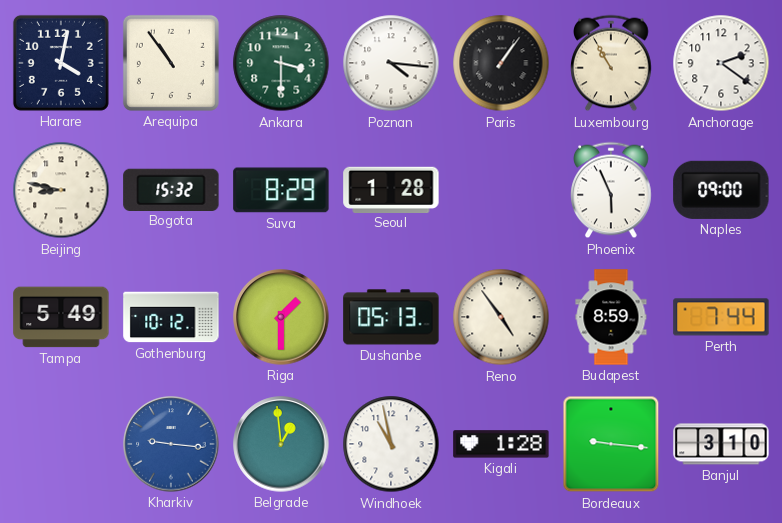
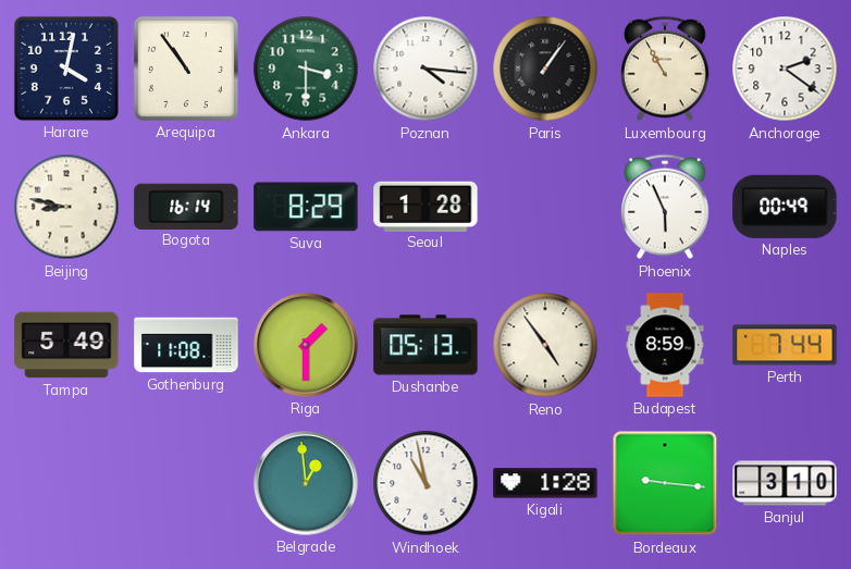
Bogota: 15:32 -> 16:14 (186, 206)
Naples: 09:00 -> 00:49 (785, 207)
Gothenburg: 10:12 -> 11:08 (186, 345)
Kharkiv: 9:16 -> none (171, 444)
